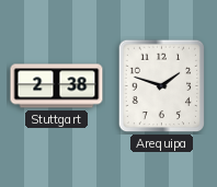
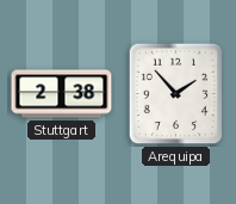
Arequipa: 1:48 -> 1:53 (176, 94)
